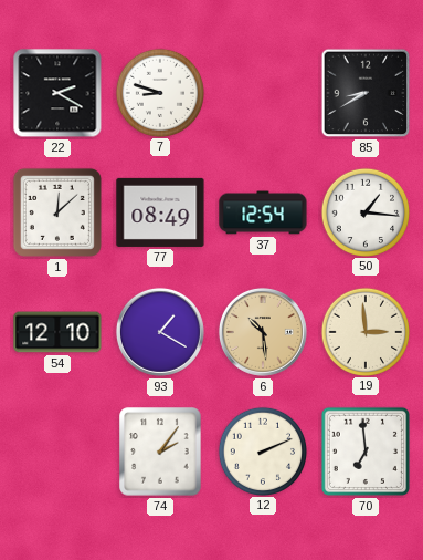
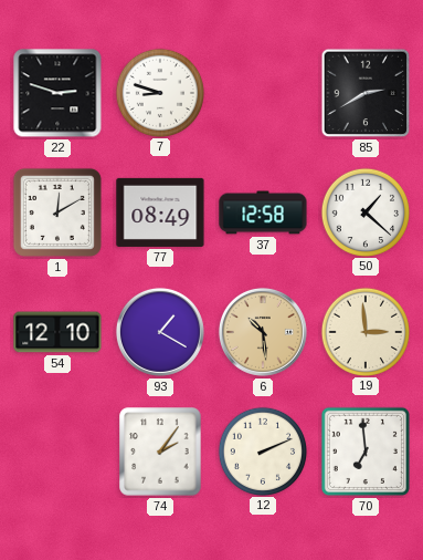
22: 2:20 -> 2:48 (57, 93)
85: 8:40 -> 2:40 (366, 93)
1: 12:08 -> 12:10 (57, 212)
37: 12:54 -> 12:58 (263, 212)
50: 1:16 -> 1:22 (364, 211)
